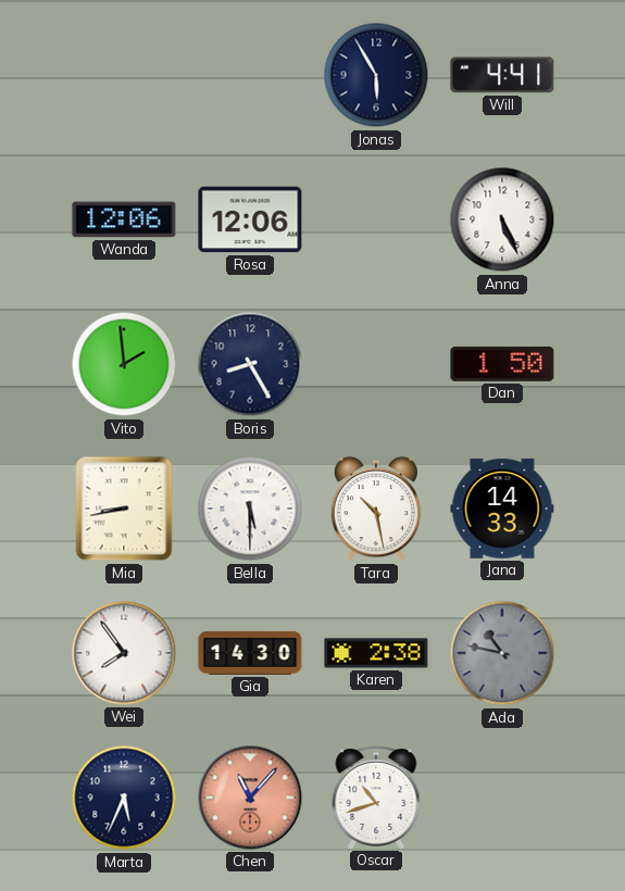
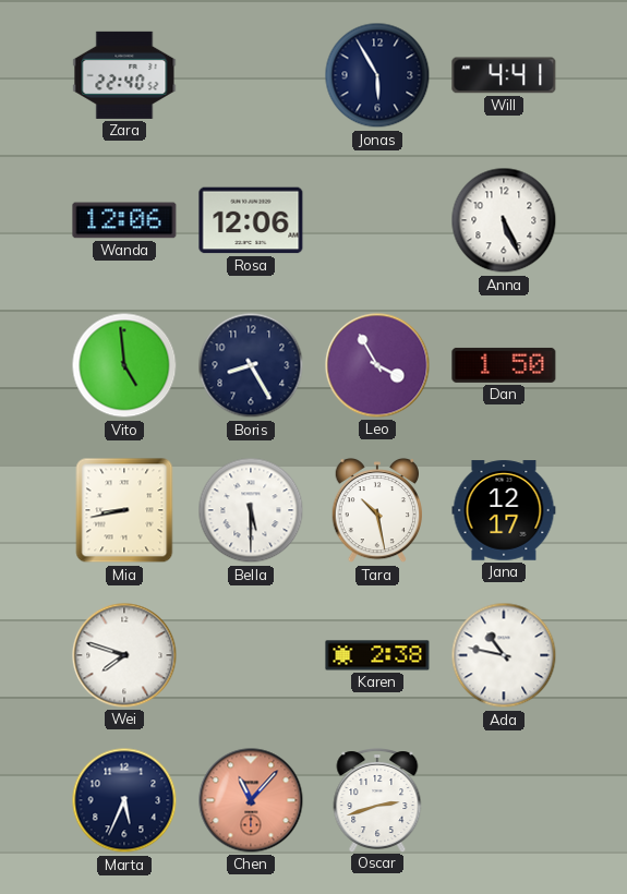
Zara: none -> 22:40 (124, 75)
Vito: 1:59 -> 4:59 (124, 365)
Leo: none -> 3:55 (377, 365)
Jana: 14:33 -> 12:17 (504, 510)
Wei: 7:54 -> 7:48 (124, 655)
Gia: 14:30 -> none (250, 653)
Ada dial: grey -> white (504, 655)
Oscar: 10:42 -> 2:42 (377, 800)
